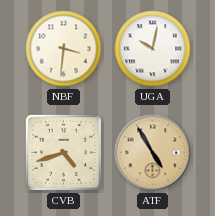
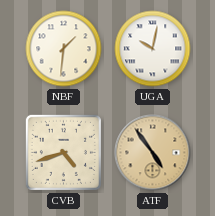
NBF: 3:31 -> 1:31 (64, 49)
ATF: 4:55 -> 4:54 (153, 153)
